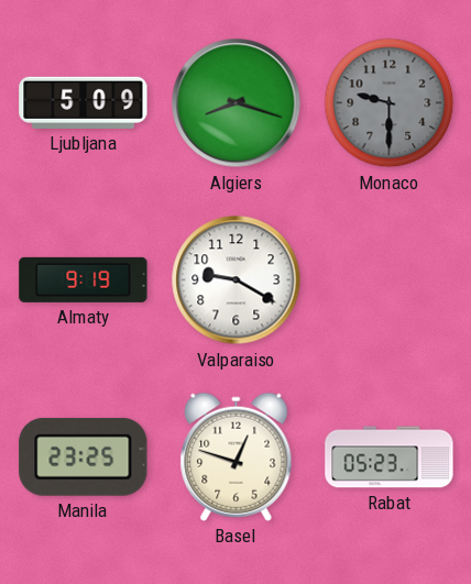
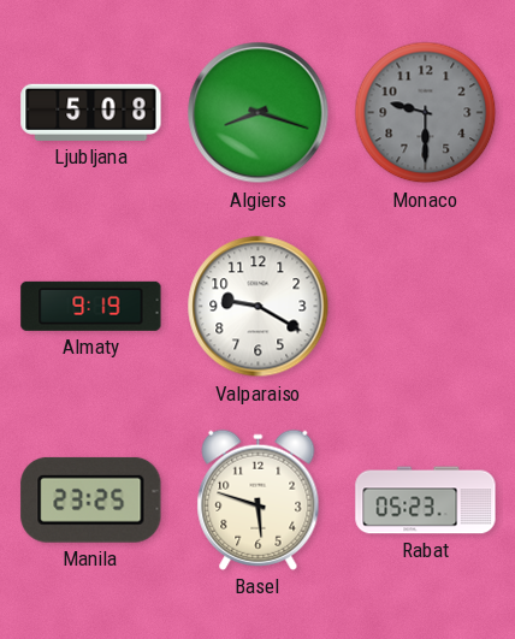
Ljubljana: 5:09 -> 5:08 (91, 112)
Basel: 12:48 -> 5:48 (259, 499)
